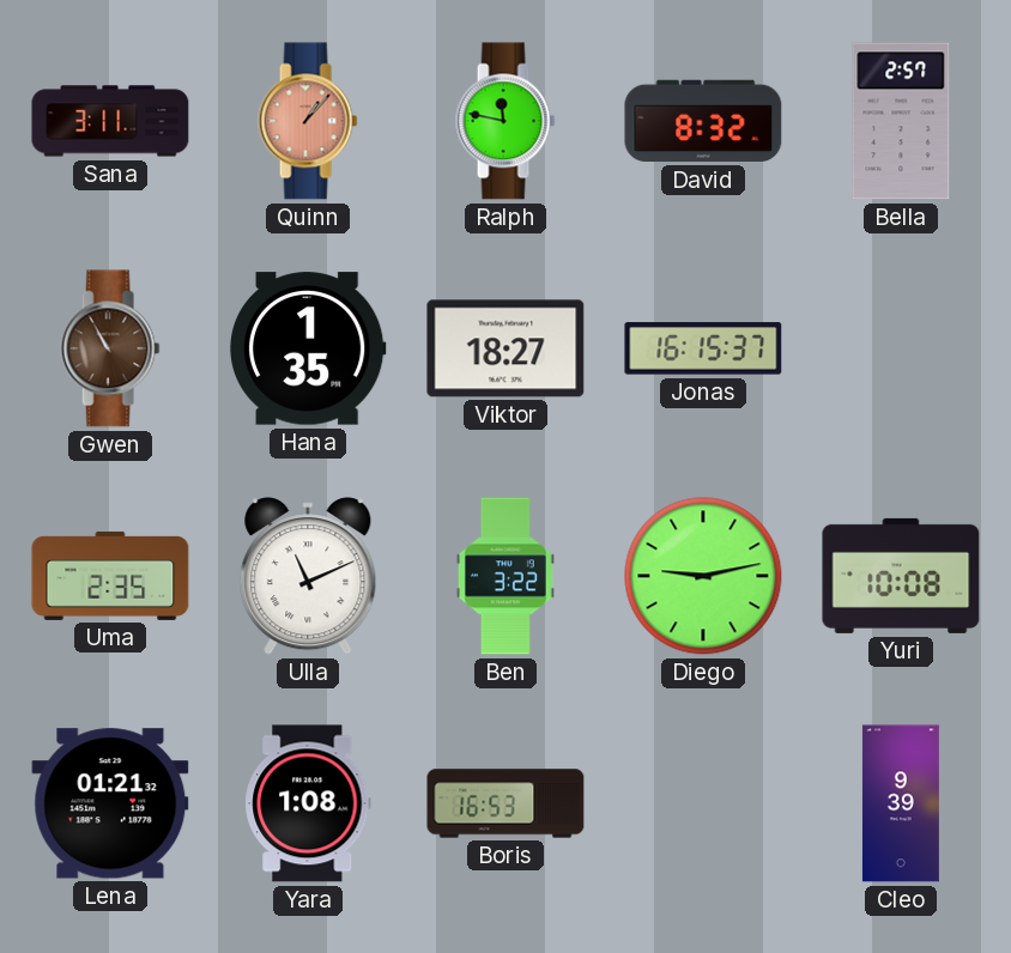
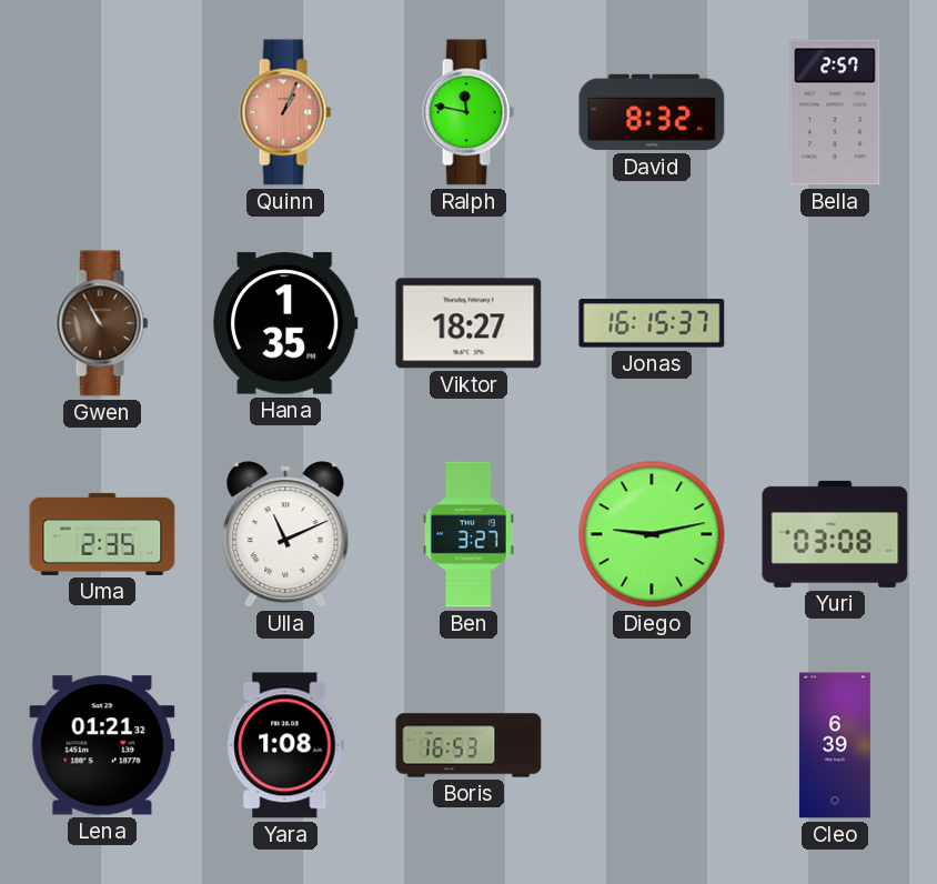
Sana: 3:11 -> none (110, 121)
Quinn: 1:07 -> 1:04 (285, 112)
Ben: 3:22 -> 3:27 (468, 534)
Yuri: 10:08 -> 03:08 (835, 534)
Cleo: 9:39 -> 6:39 (835, 745)
